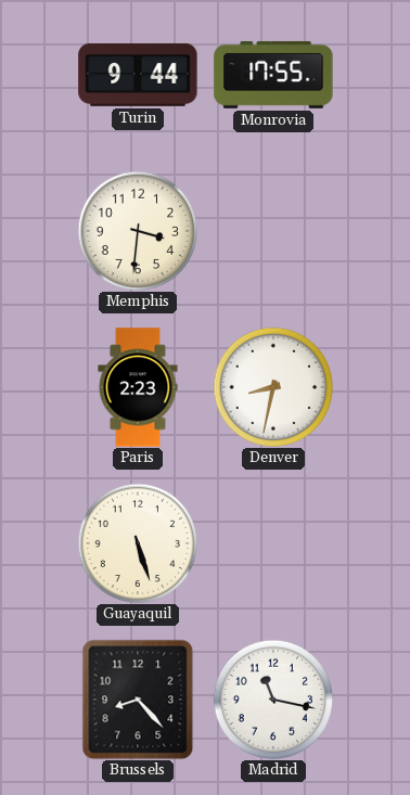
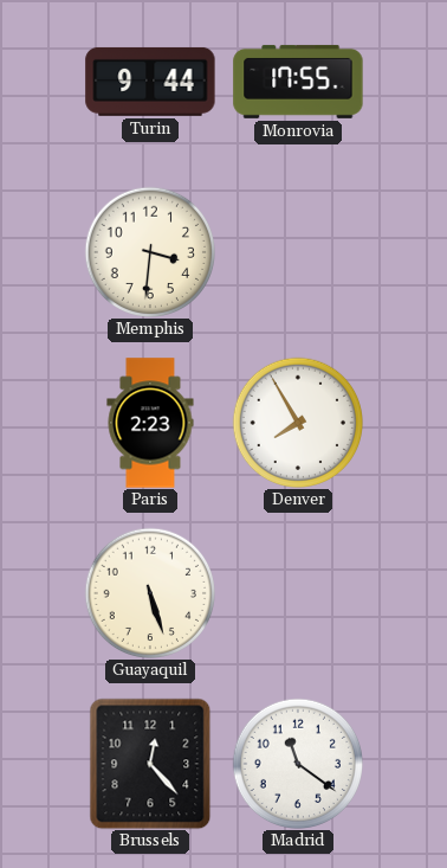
Denver: 8:32 -> 7:55 (297, 422)
Brussels: 8:23 -> 12:23 (150, 764)
Madrid: 11:17 -> 11:21 (297, 763)
